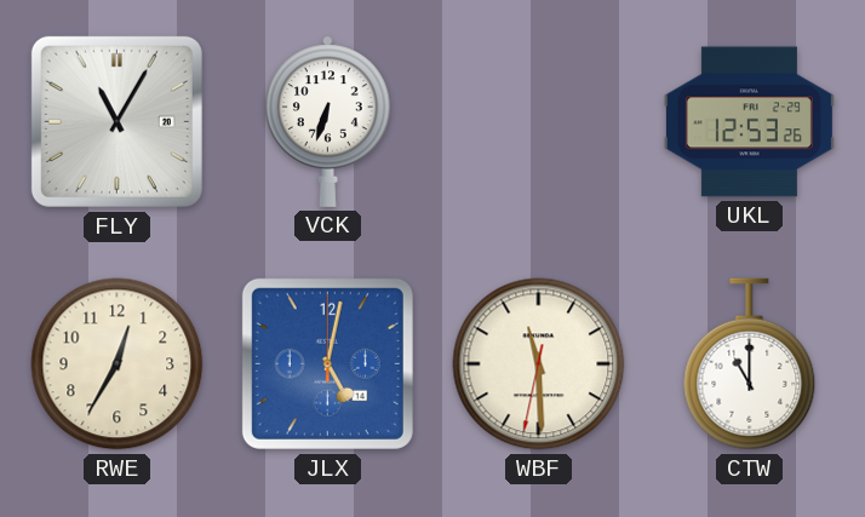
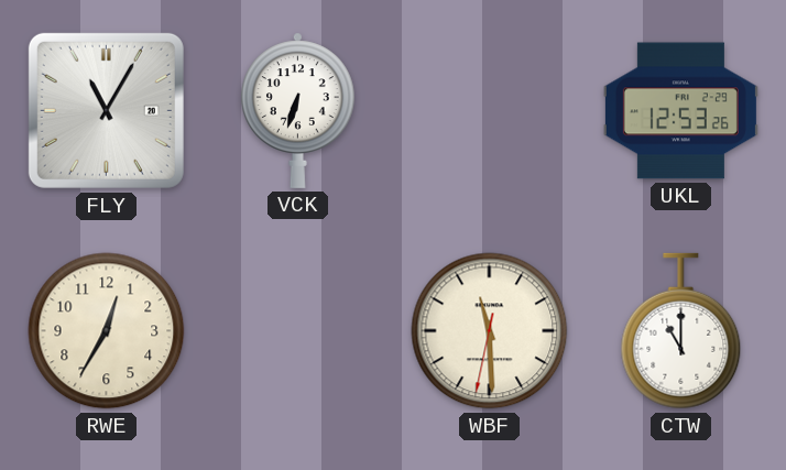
JLX: 5:02 -> none (327, 363)
